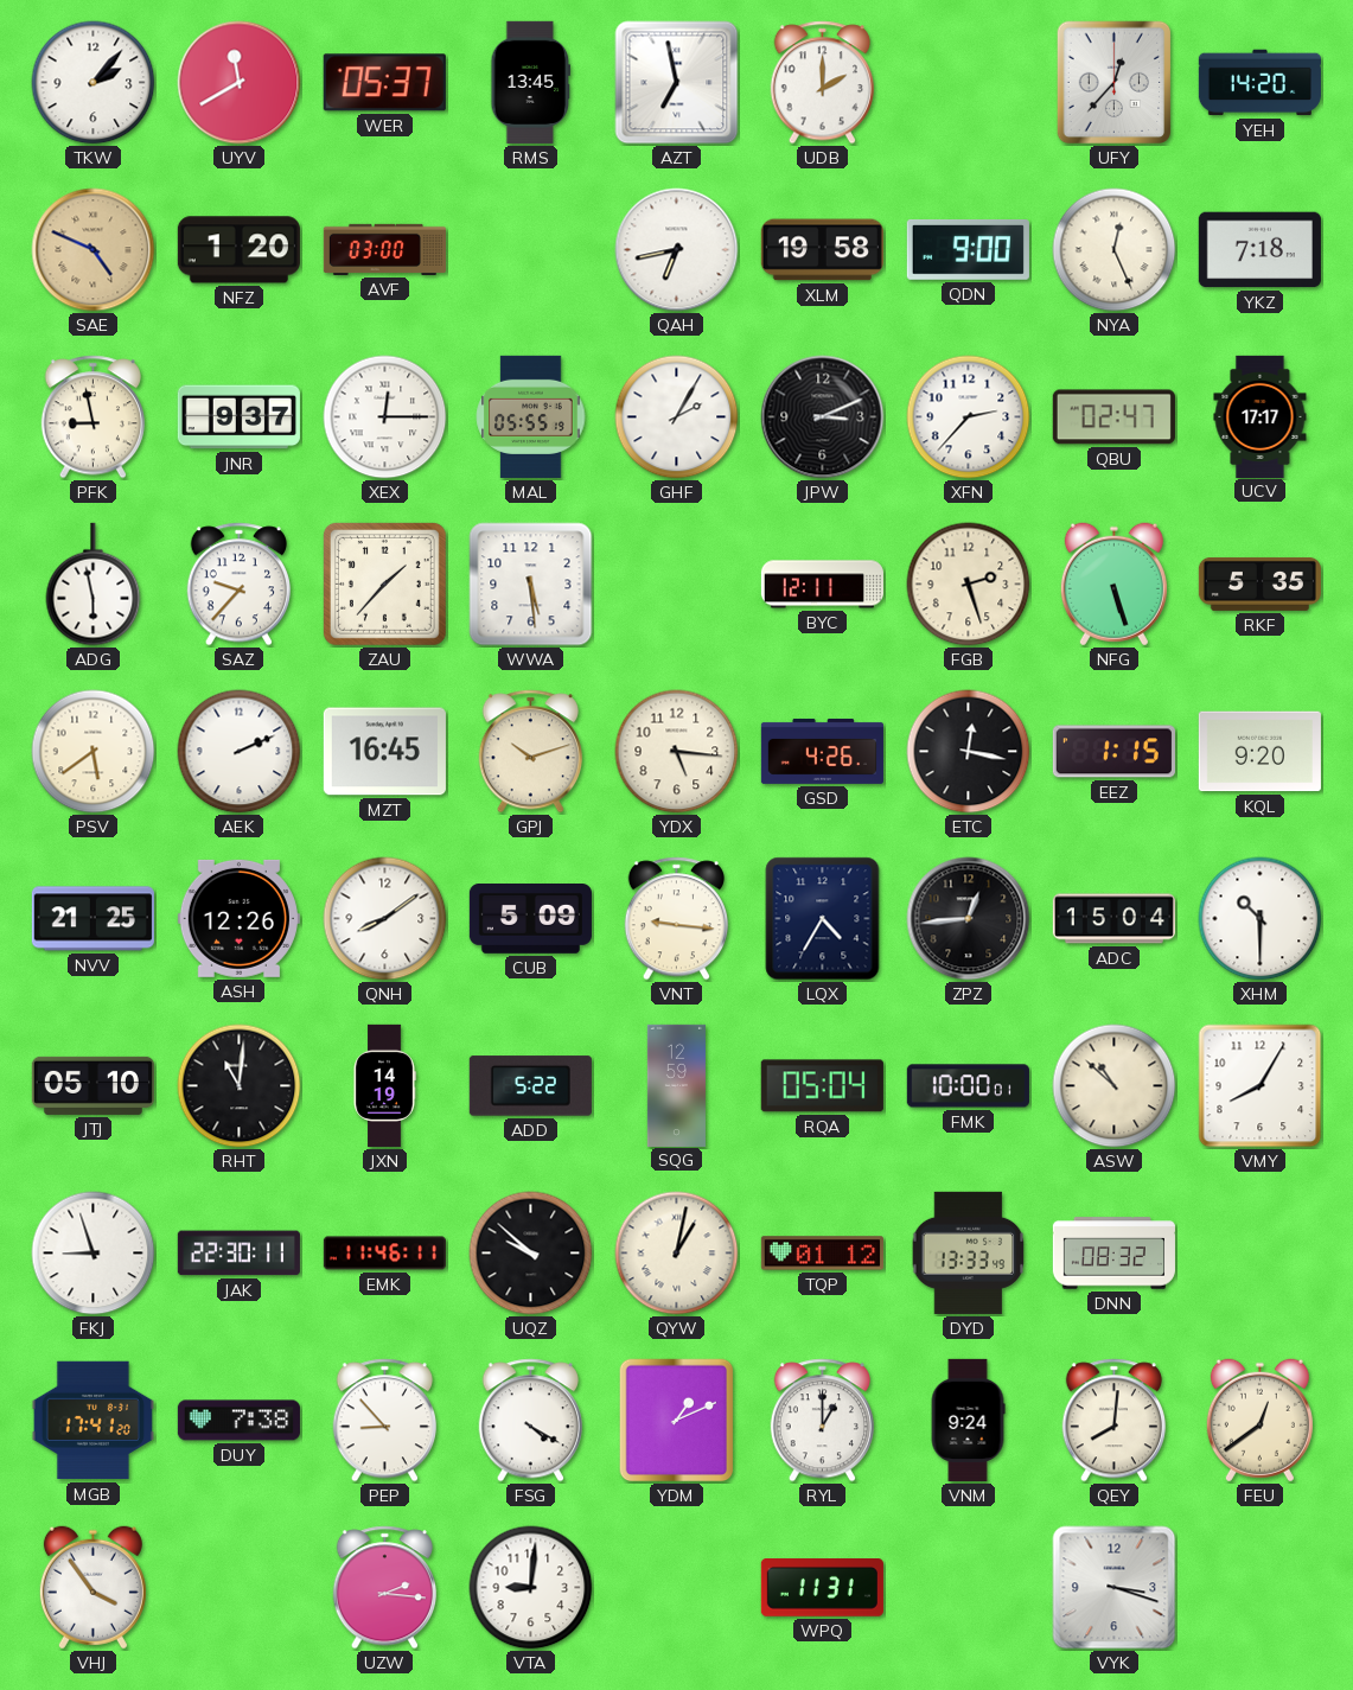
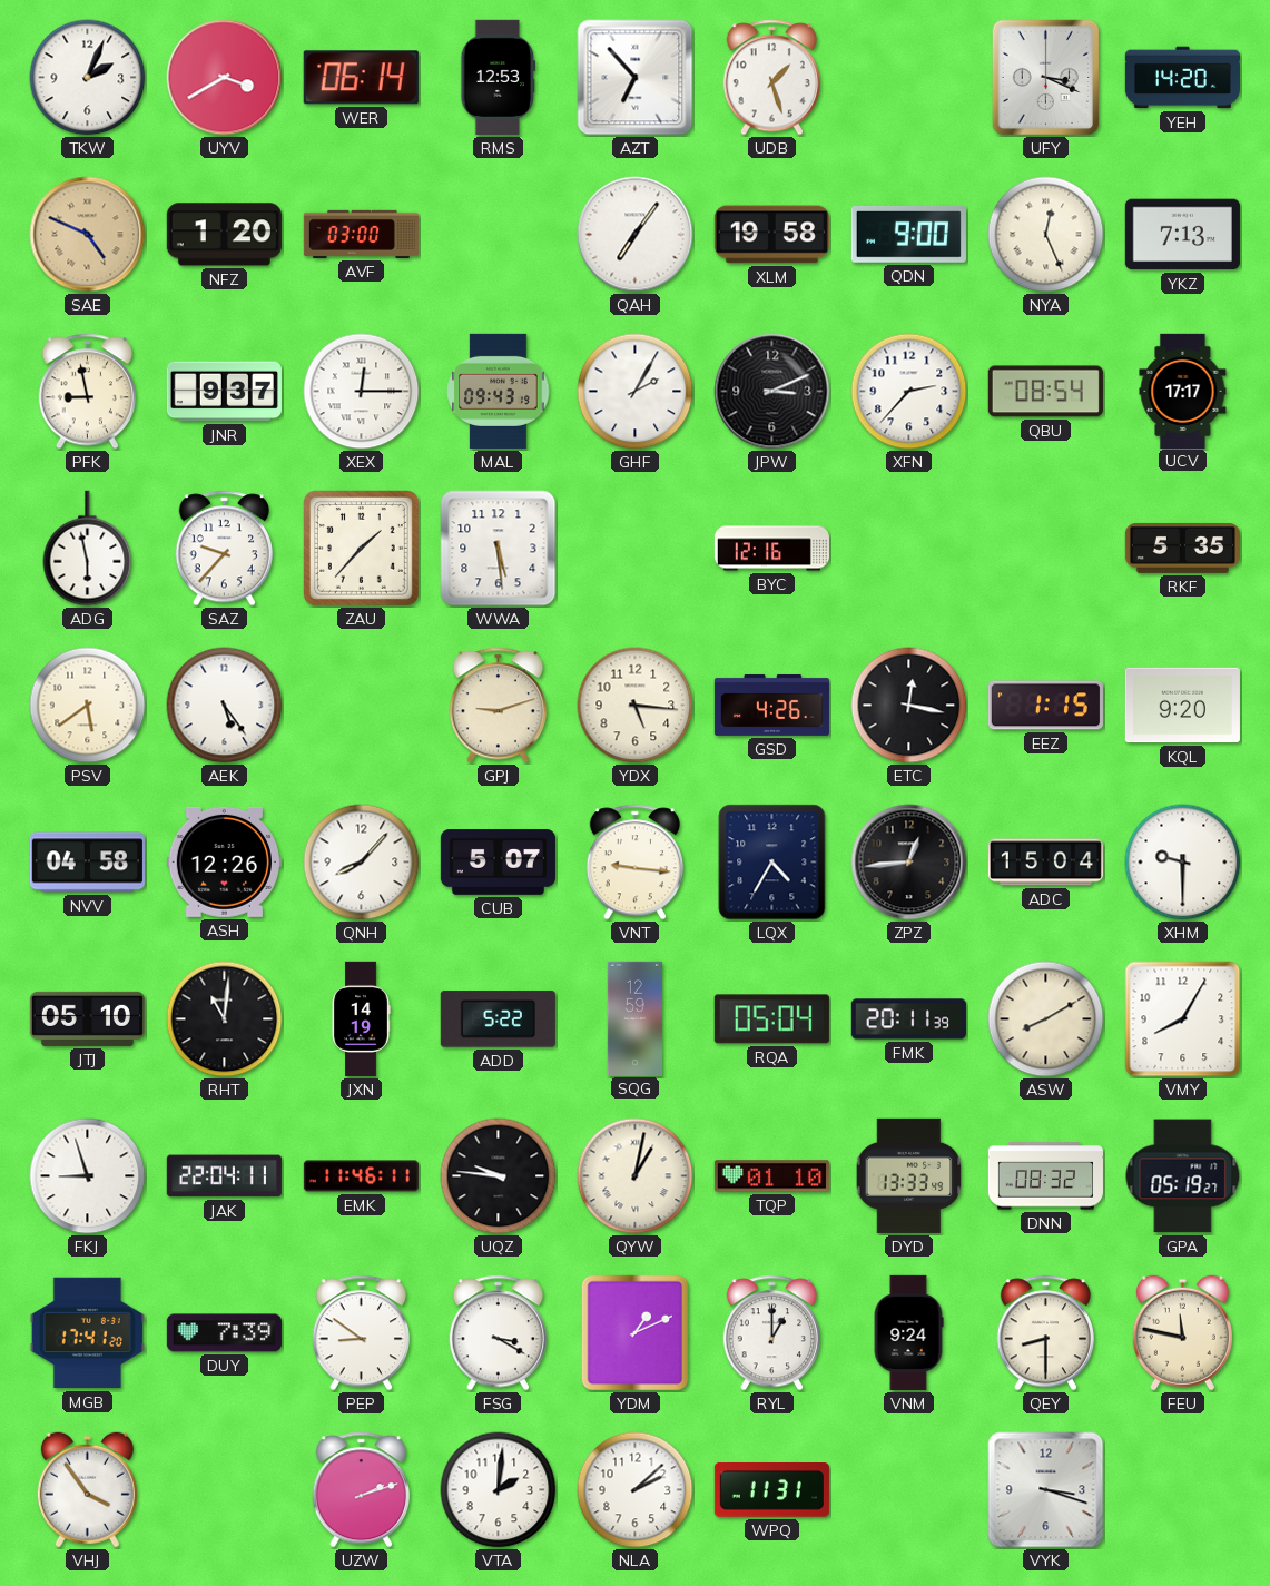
TKW: 2:07 -> 2:04 (88, 78)
UYV: 11:40 -> 3:40 (225, 78)
WER: 05:37 -> 06:14 (361, 78)
RMS: 13:45 -> 12:53 (499, 77)
AZT: 6:58 -> 6:53 (636, 78)
UDB: 2:00 -> 1:27 (771, 78)
UFY: 12:37 -> 3:19 (1046, 78)
QAH: 6:43 -> 7:06 (636, 235)
YKZ: 7:18 -> 7:13 (1182, 235)
MAL: 05:55 -> 09:43 (499, 391)
QBU: 02:47 -> 08:54 (1045, 392)
BYC: 12:11 -> 12:16 (771, 549)
FGB: 2:27 -> none (969, 585)
NFG: 5:27 -> none (1113, 585)
AEK: 2:11 -> 5:24 (225, 706)
MZT: 16:45 -> none (384, 752)
GPJ: 10:12 -> 9:12 (498, 706)
NVV: 21:25 -> 04:58 (87, 863)
QNH: 8:09 -> 8:07 (362, 863)
CUB: 5:09 -> 5:07 (498, 863)
XHM: 10:30 -> 9:30 (1183, 863)
FMK: 10:00 -> 20:11 (908, 1019)
ASW: 10:52 -> 8:10 (1046, 1019)
JAK: 22:30 -> 22:04 (224, 1176)
UQZ: 9:52 -> 9:46 (499, 1176)
TQP: 01:12 -> 01:10 (771, 1176)
GPA: none -> 05:19 (1183, 1176)
DUY: 7:38 -> 7:39 (224, 1333)
PEP: 8:53 -> 8:51 (361, 1333)
FSG: 4:20 -> 3:20 (498, 1333)
QEY: 8:01 -> 8:30 (1045, 1333)
FEU: 12:39 -> 11:47 (1182, 1333)
UZW: 2:16 -> 2:12 (361, 1490)
VTA: 9:01 -> 2:01 (499, 1490)
NLA: none -> 2:08 (636, 1490)
